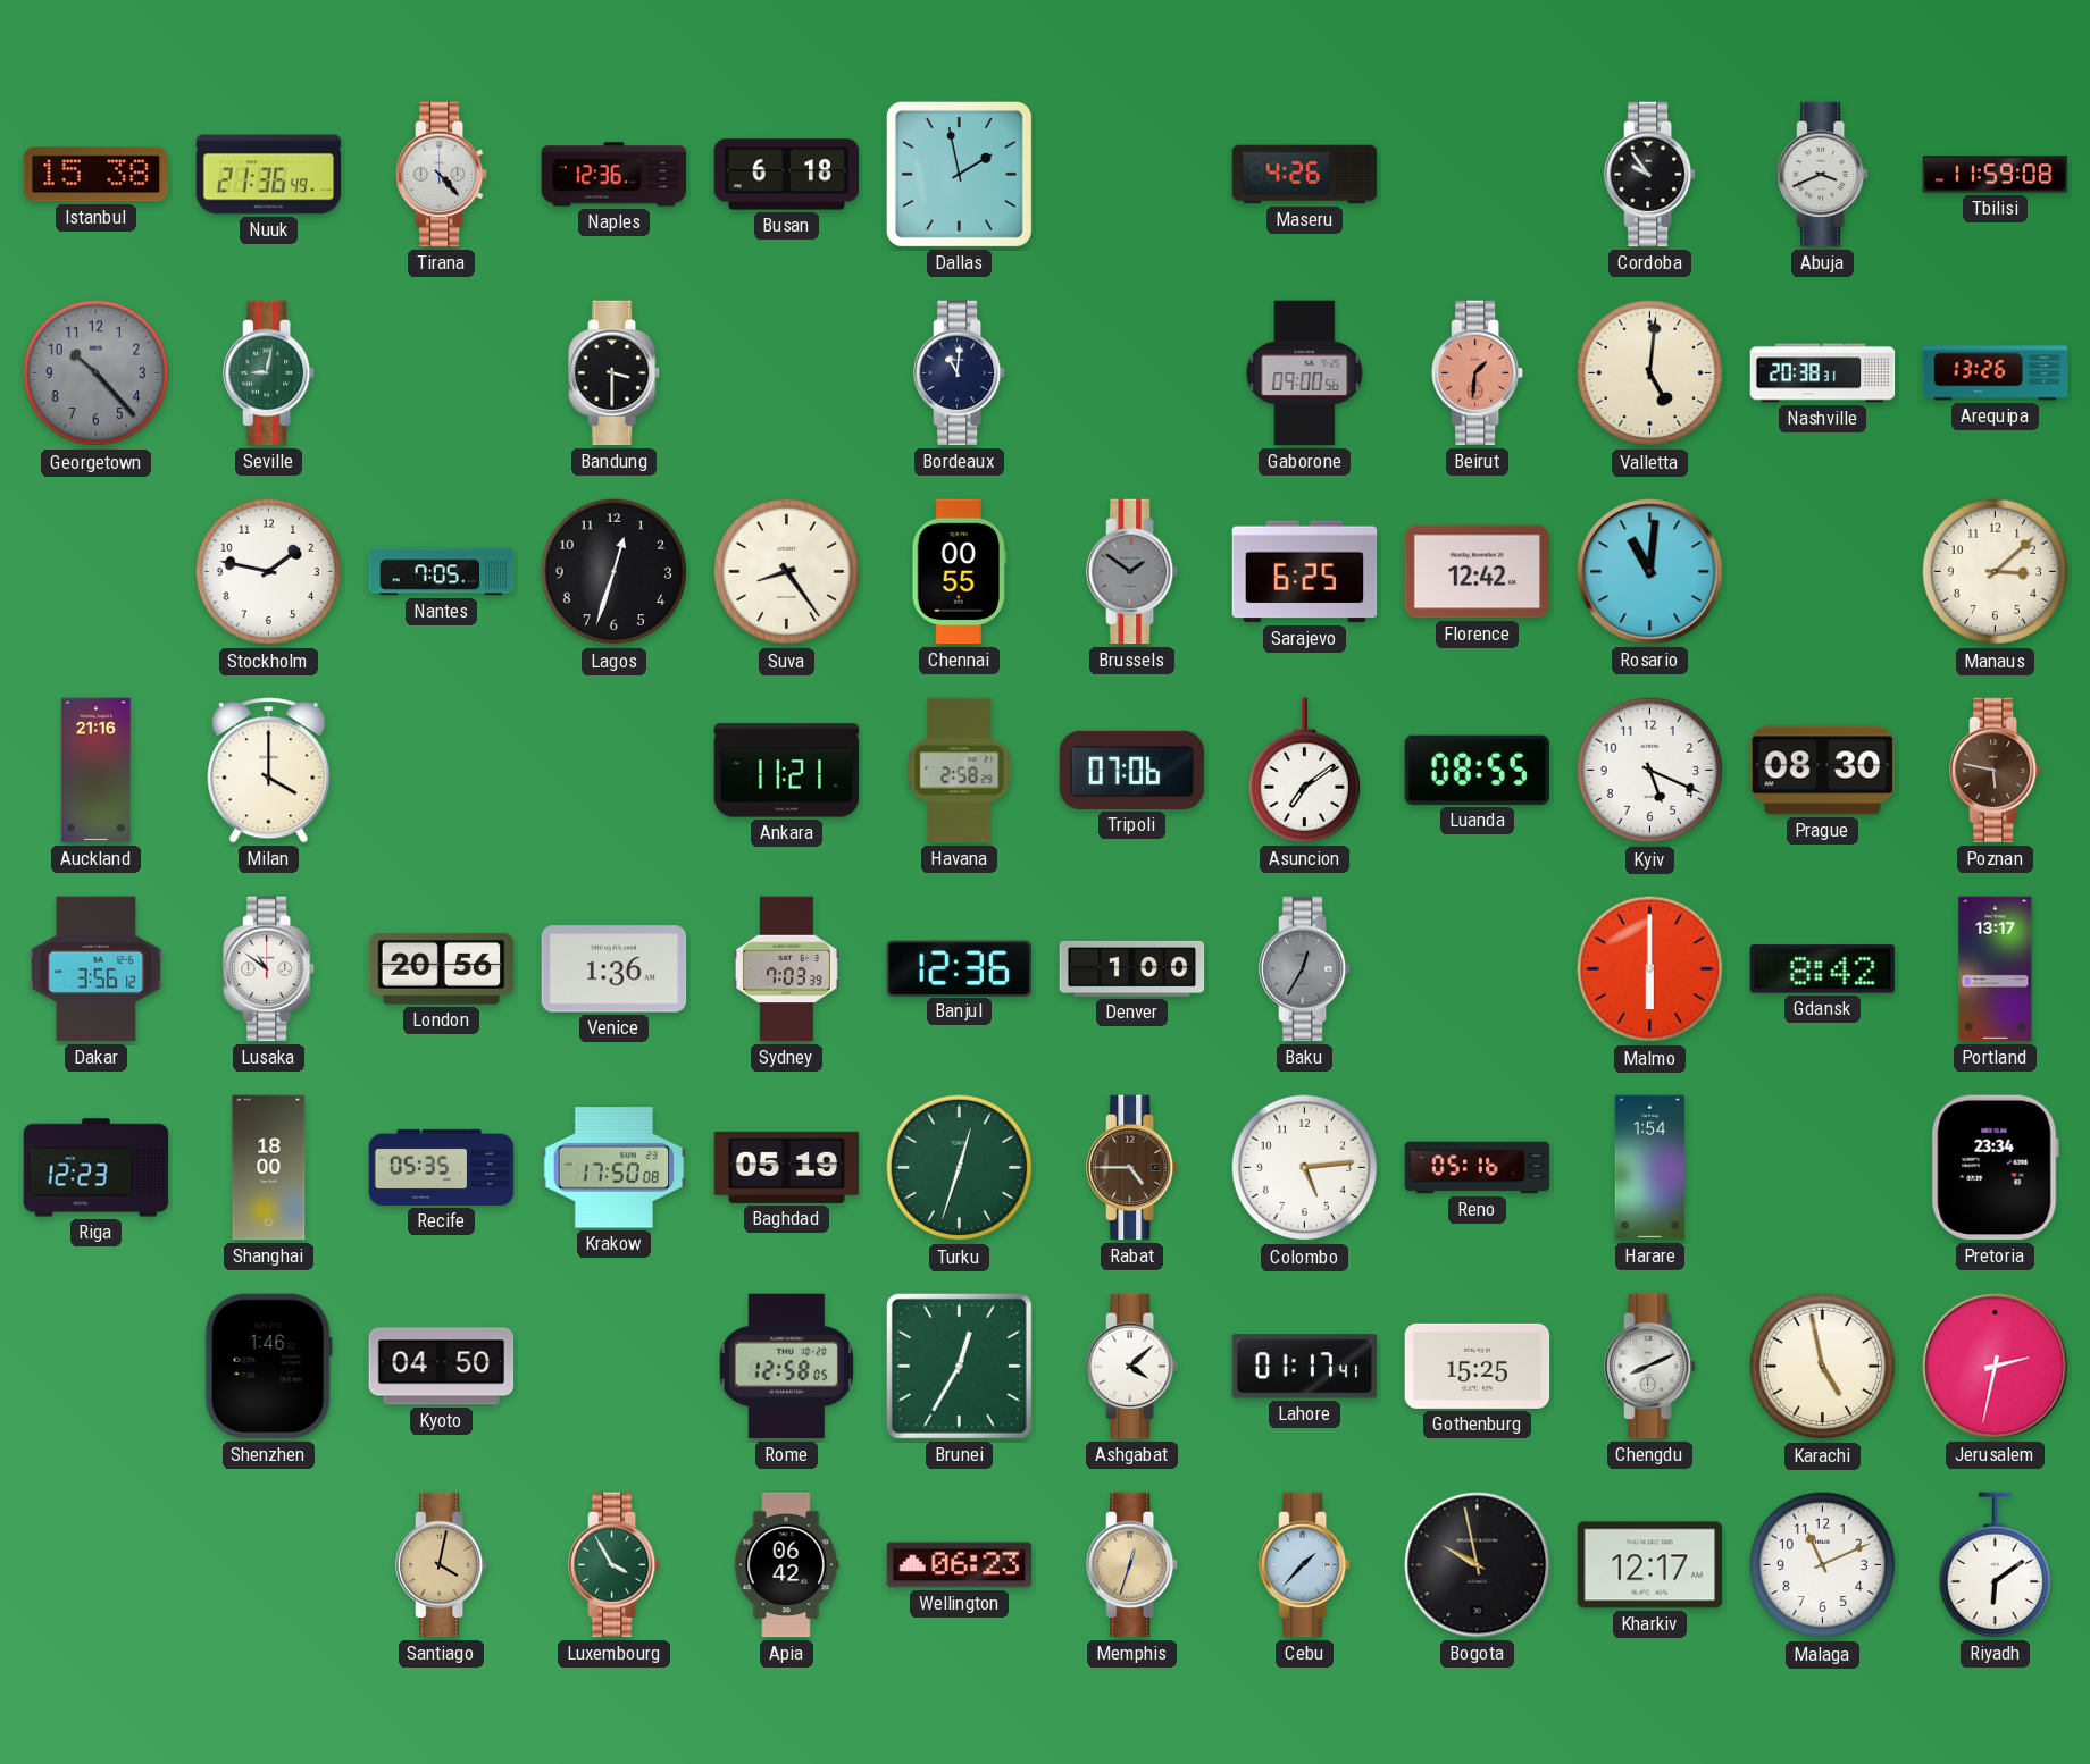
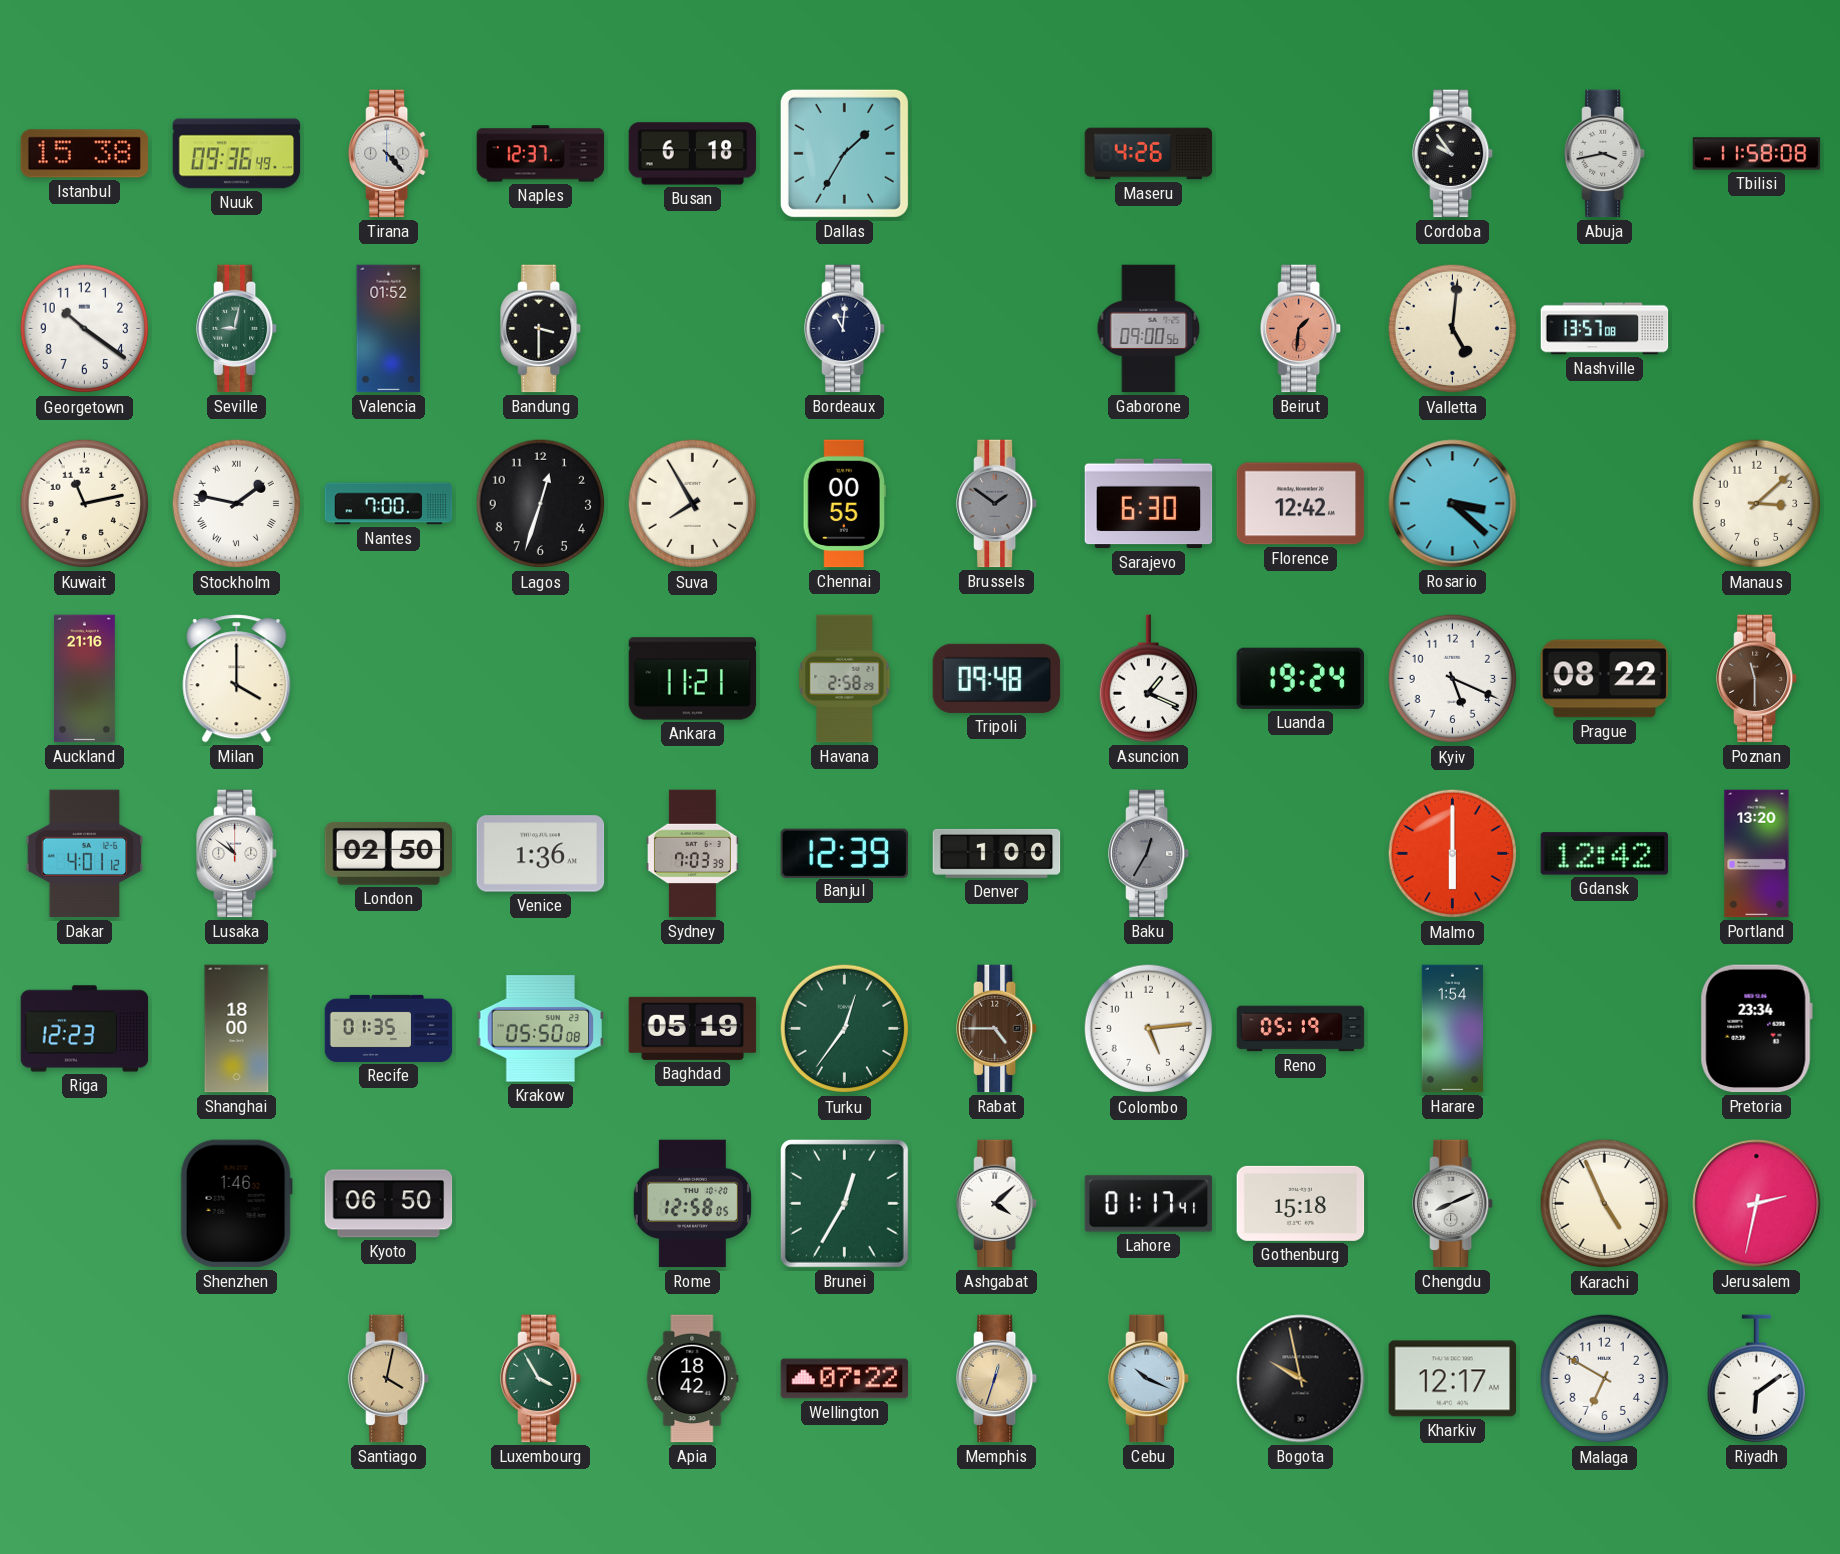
Nuuk: 21:36 -> 09:36 (237, 154)
Naples: 12:36 -> 12:37 (541, 154)
Dallas: 1:58 -> 1:35 (844, 153)
Abuja: 3:41 -> 3:43 (1606, 154)
Tbilisi: 11:59 -> 11:58 (1757, 154)
Georgetown: 10:23 -> 10:21 (85, 329)
Georgetown dial: grey -> white (85, 329)
Valencia: none -> 01:52 (389, 329)
Nashville: 20:38 -> 13:57 (1605, 329)
Arequipa: 13:26 -> none (1996, 373)
Kuwait: none -> 11:13 (85, 504)
Stockholm numerals: Arabic -> Roman (237, 504)
Nantes: 7:05 -> 7:00 (389, 504)
Suva: 8:24 -> 7:55 (693, 504)
Sarajevo: 6:25 -> 6:30 (1149, 504)
Rosario: 11:01 -> 3:22 (1453, 504)
Tripoli: 07:06 -> 09:48 (997, 678)
Asuncion: 7:09 -> 1:19 (1148, 679)
Luanda: 08:55 -> 19:24 (1300, 678)
Prague: 08:30 -> 08:22 (1605, 679)
Poznan: 5:47 -> 11:30 (1758, 679)
Dakar: 3:56 -> 4:01 (85, 854)
London: 20:56 -> 02:50 (389, 853)
Banjul: 12:36 -> 12:39 (845, 853)
Gdansk: 8:42 -> 12:42 (1605, 854)
Portland: 13:17 -> 13:20 (1757, 854)
Recife: 05:35 -> 01:35 (389, 1028)
Krakow: 17:50 -> 05:50 (541, 1029)
Turku: 12:33 -> 12:36 (845, 1029)
Reno: 05:16 -> 05:19 (1301, 1029)
Kyoto: 04:50 -> 06:50 (389, 1204)
Gothenburg: 15:25 -> 15:18 (1301, 1203)
Karachi: 4:58 -> 4:56 (1605, 1204)
Apia: 06:42 -> 18:42 (692, 1379)
Wellington: 06:23 -> 07:22 (845, 1379)
Cebu: 1:37 -> 10:19 (1150, 1379)
Malaga: 11:11 -> 6:50 (1605, 1379)
